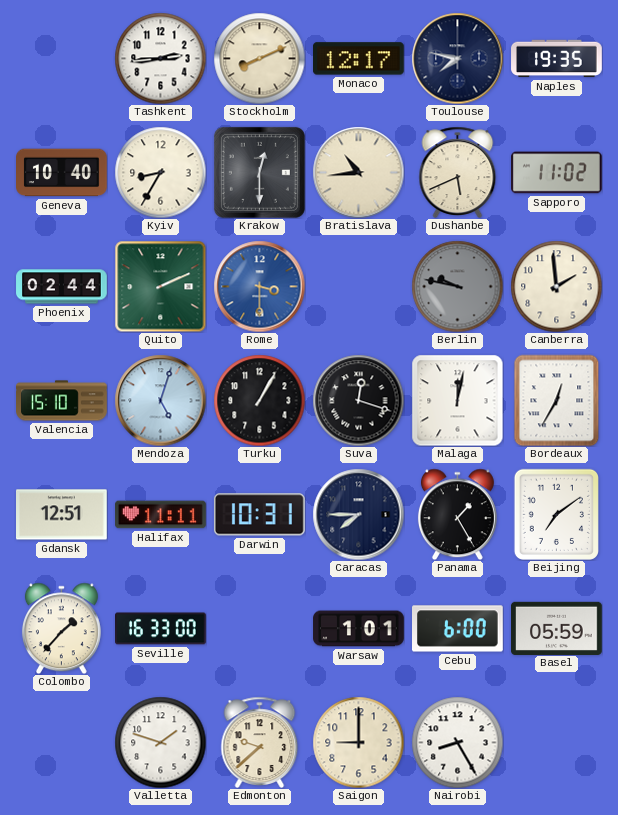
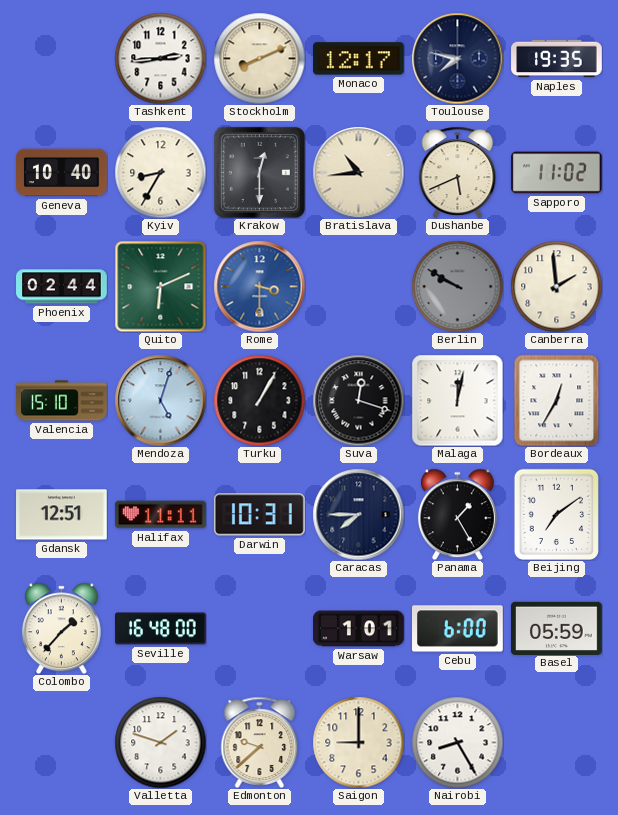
Quito: 2:11 -> 6:11 (160, 286)
Berlin: 9:47 -> 9:50 (457, 286)
Seville: 16:33 -> 16:48 (161, 629)
